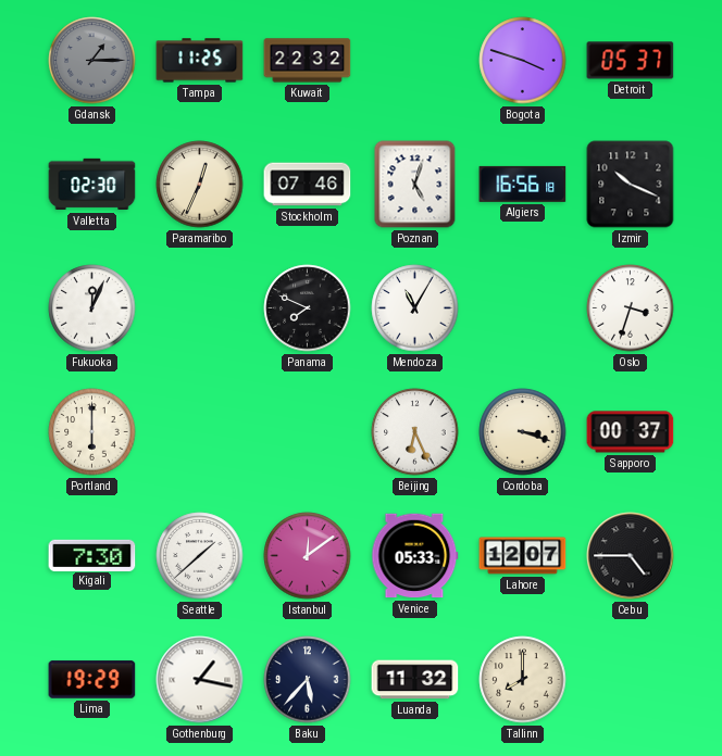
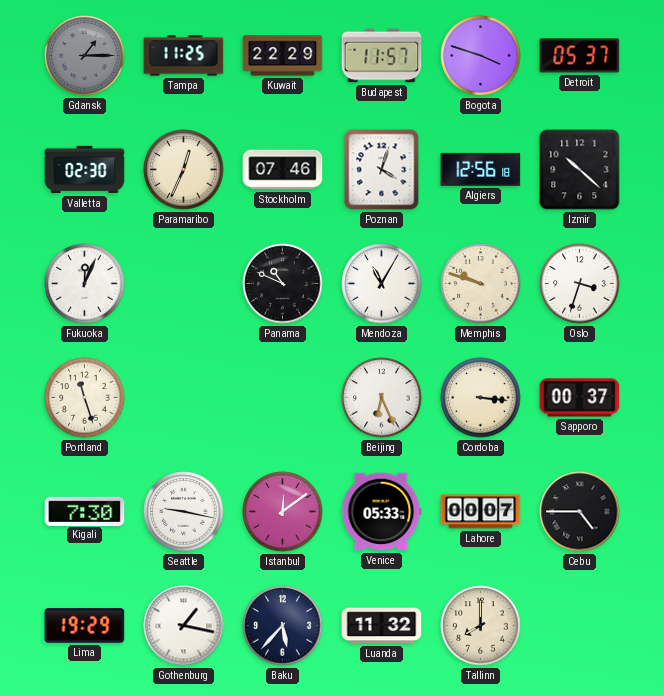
Kuwait: 22:32 -> 22:29 (283, 56)
Budapest: none -> 11:57 (382, 56)
Poznan: 5:03 -> 4:03 (382, 170)
Algiers: 16:56 -> 12:56 (481, 169)
Izmir: 10:19 -> 10:22 (580, 170)
Panama: 7:49 -> 10:49 (283, 284)
Memphis: none -> 9:48 (481, 284)
Portland: 6:00 -> 11:27 (85, 398)
Cordoba: 3:18 -> 3:16 (481, 398)
Seattle: 1:38 -> 9:17 (184, 512)
Lahore: 12:07 -> 00:07 (481, 512)
